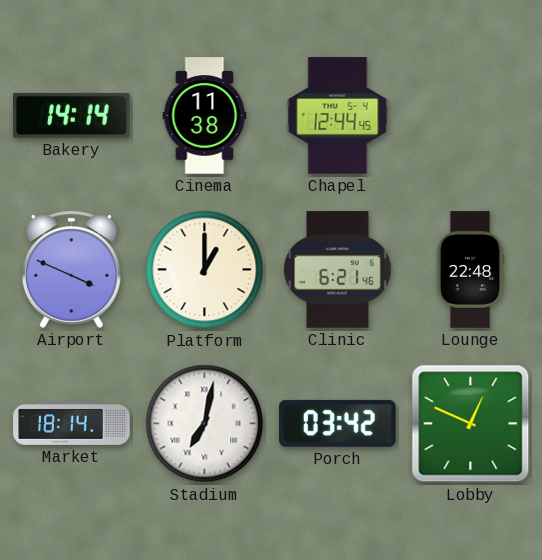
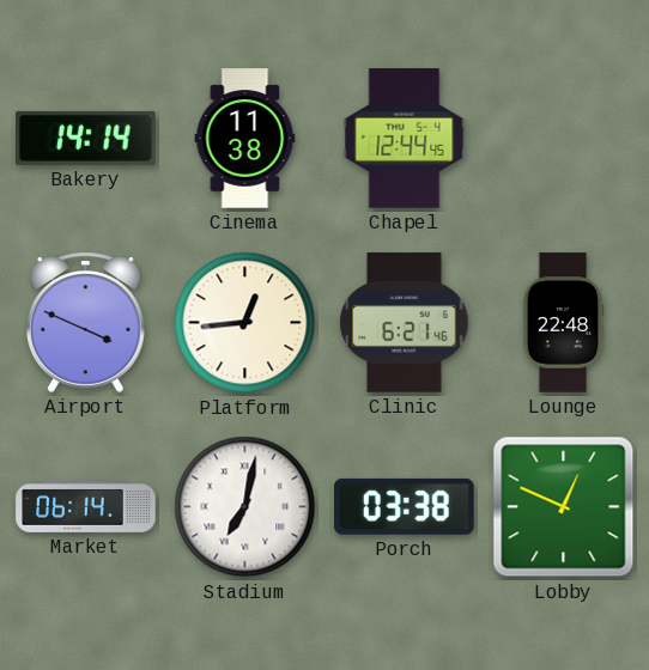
Platform: 1:00 -> 12:44 (245, 323)
Market: 18:14 -> 06:14 (86, 507)
Porch: 03:42 -> 03:38 (405, 506)
